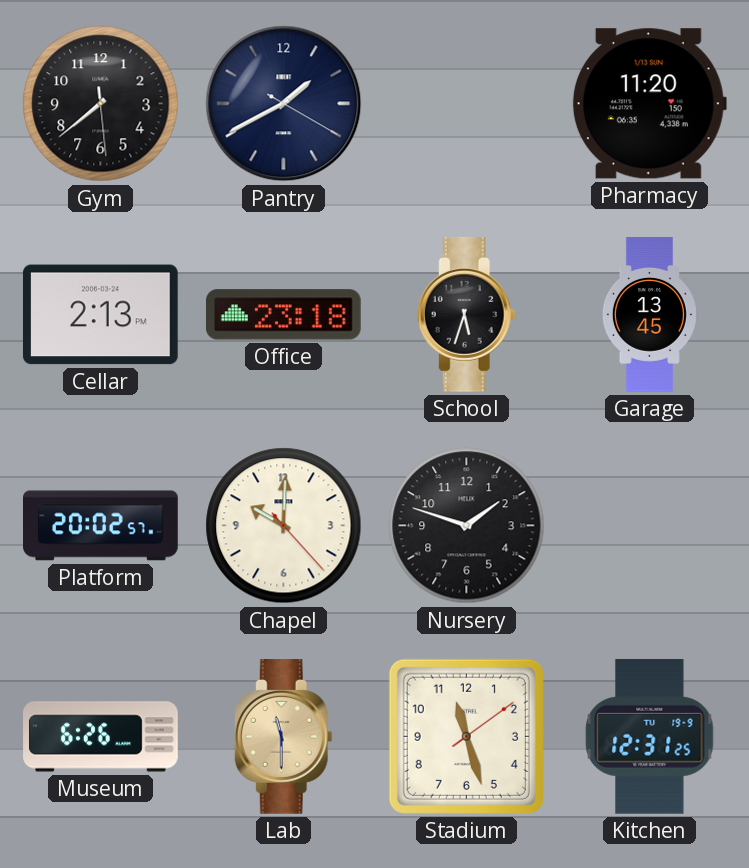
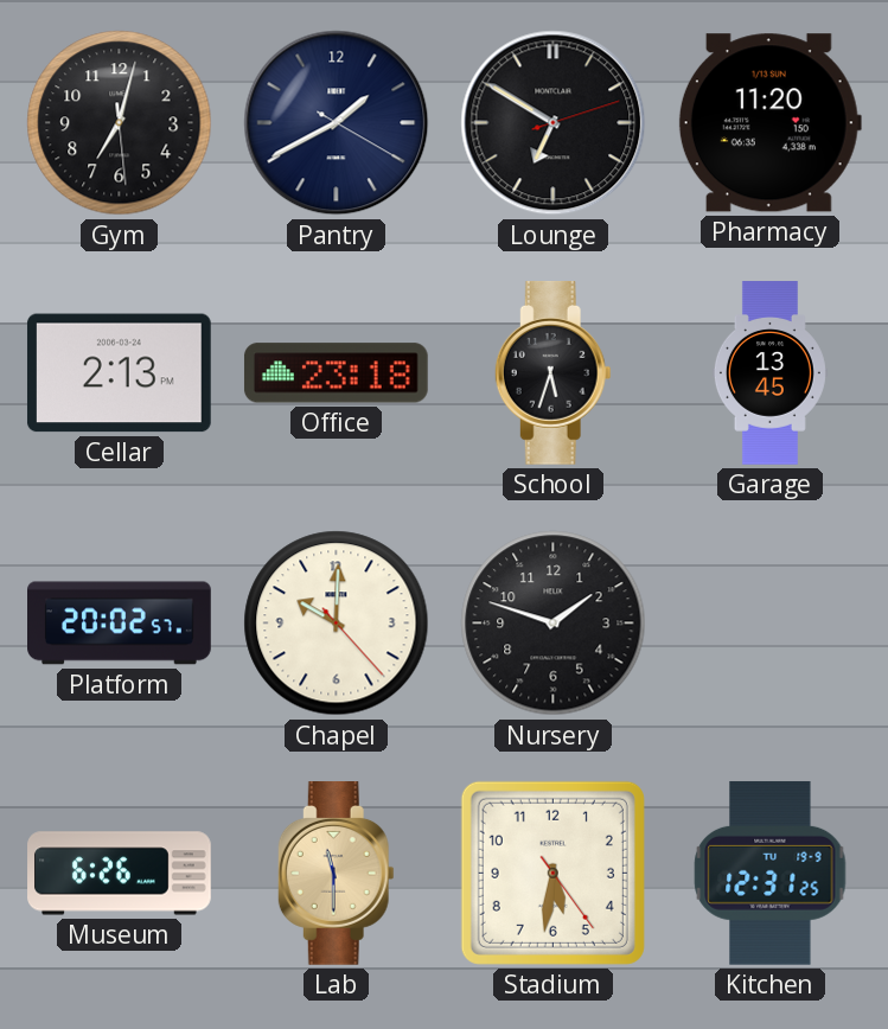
Gym: 7:38 -> 7:02 (120, 123)
Lounge: none -> 6:50 (554, 123)
Stadium: 11:27 -> 5:31 (552, 873)
